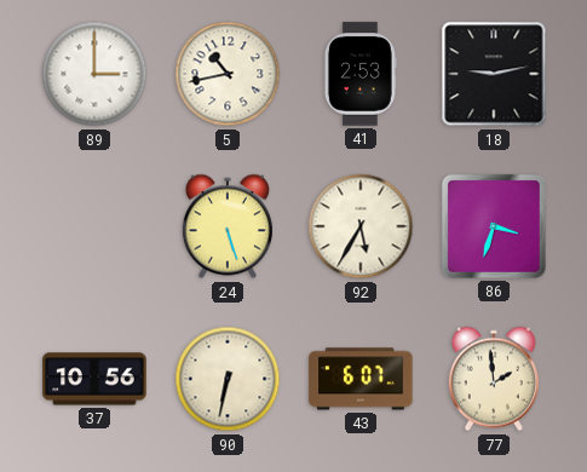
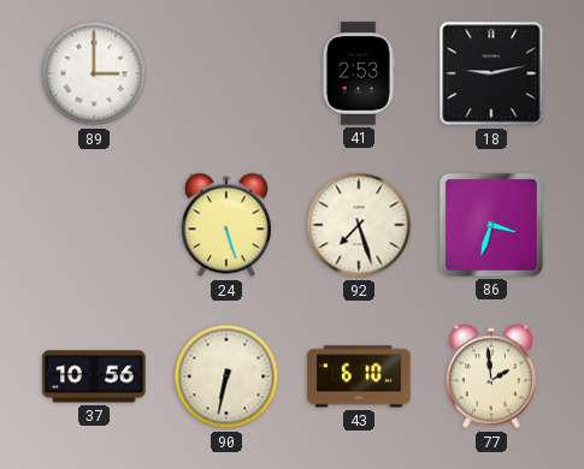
5: 10:43 -> none (228, 74)
92: 5:35 -> 7:27 (359, 225)
43: 6:07 -> 6:10 (359, 376)
